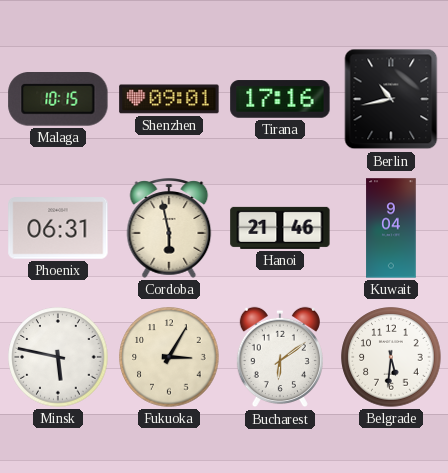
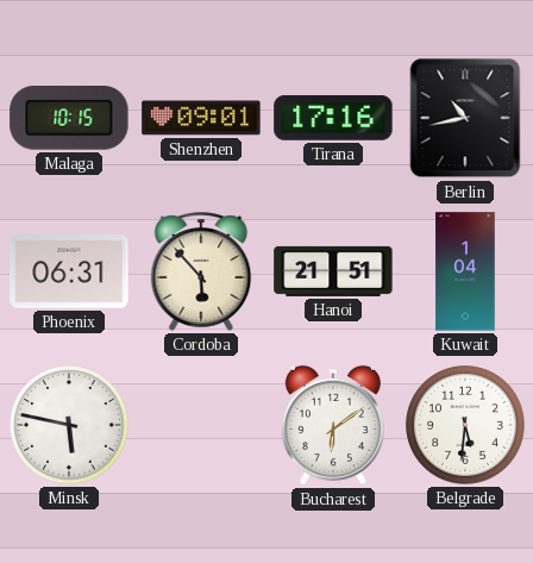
Cordoba: 5:58 -> 5:53 (201, 271)
Hanoi: 21:46 -> 21:51 (333, 271)
Kuwait: 9:04 -> 1:04 (465, 271)
Fukuoka: 3:05 -> none (169, 357)
